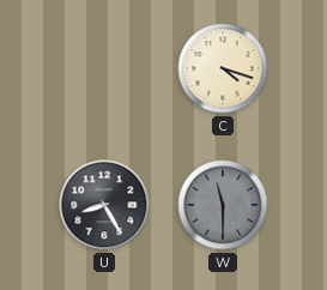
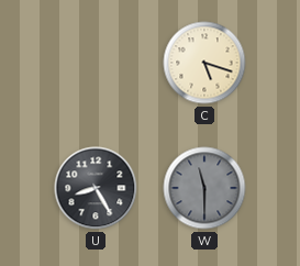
C: 4:18 -> 5:18 (204, 63)
